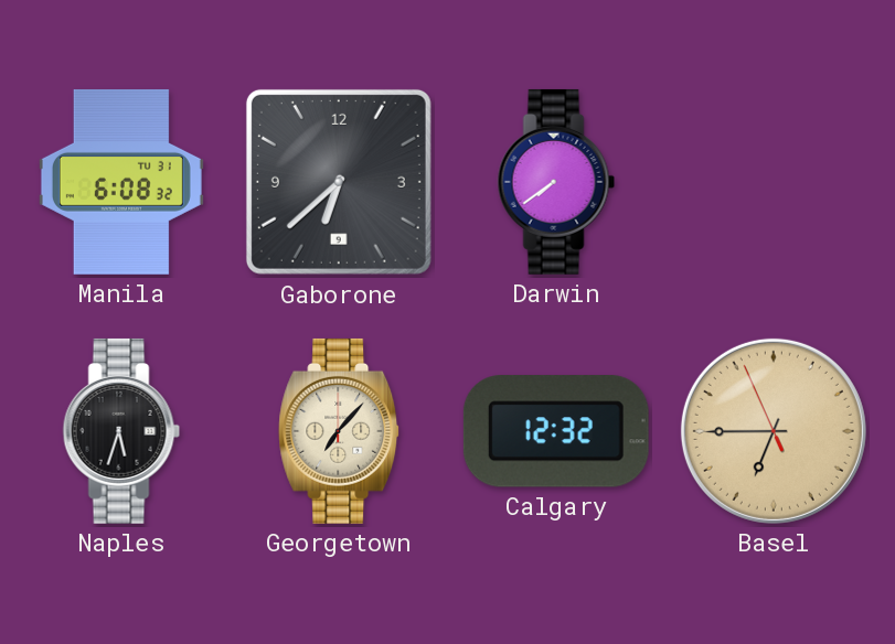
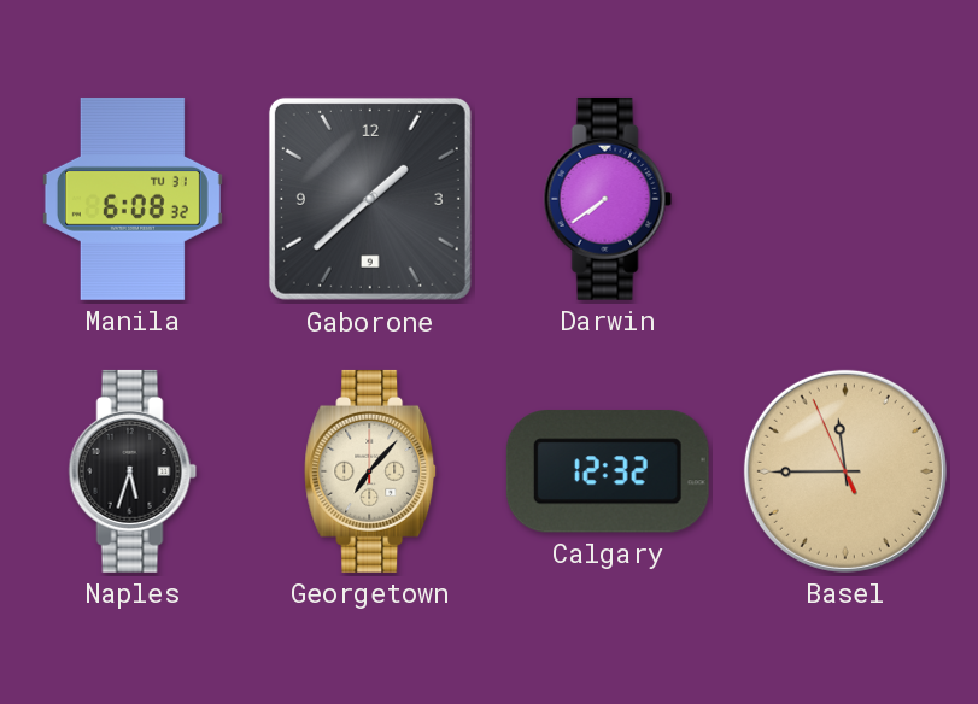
Gaborone: 6:38 -> 1:38 (370, 199)
Basel: 6:44 -> 11:44 (845, 471)
